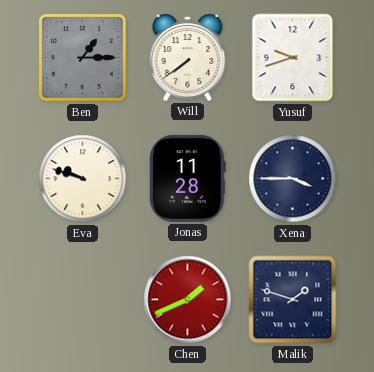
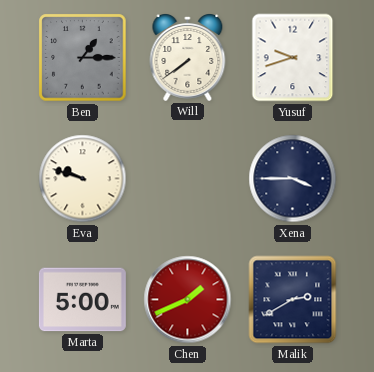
Jonas: 11:28 -> none (188, 178)
Marta: none -> 5:00 (82, 300)
Malik: 1:48 -> 2:40 (293, 300)
